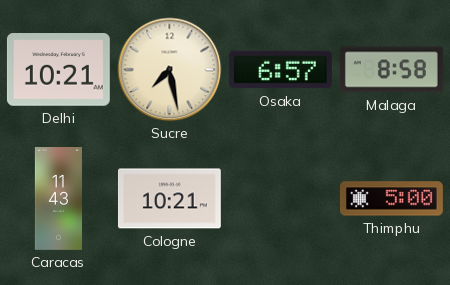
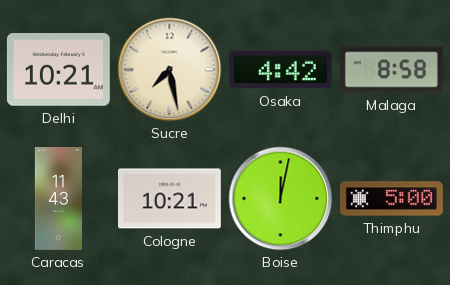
Osaka: 6:57 -> 4:42 (280, 70)
Boise: none -> 12:02 (281, 199)
